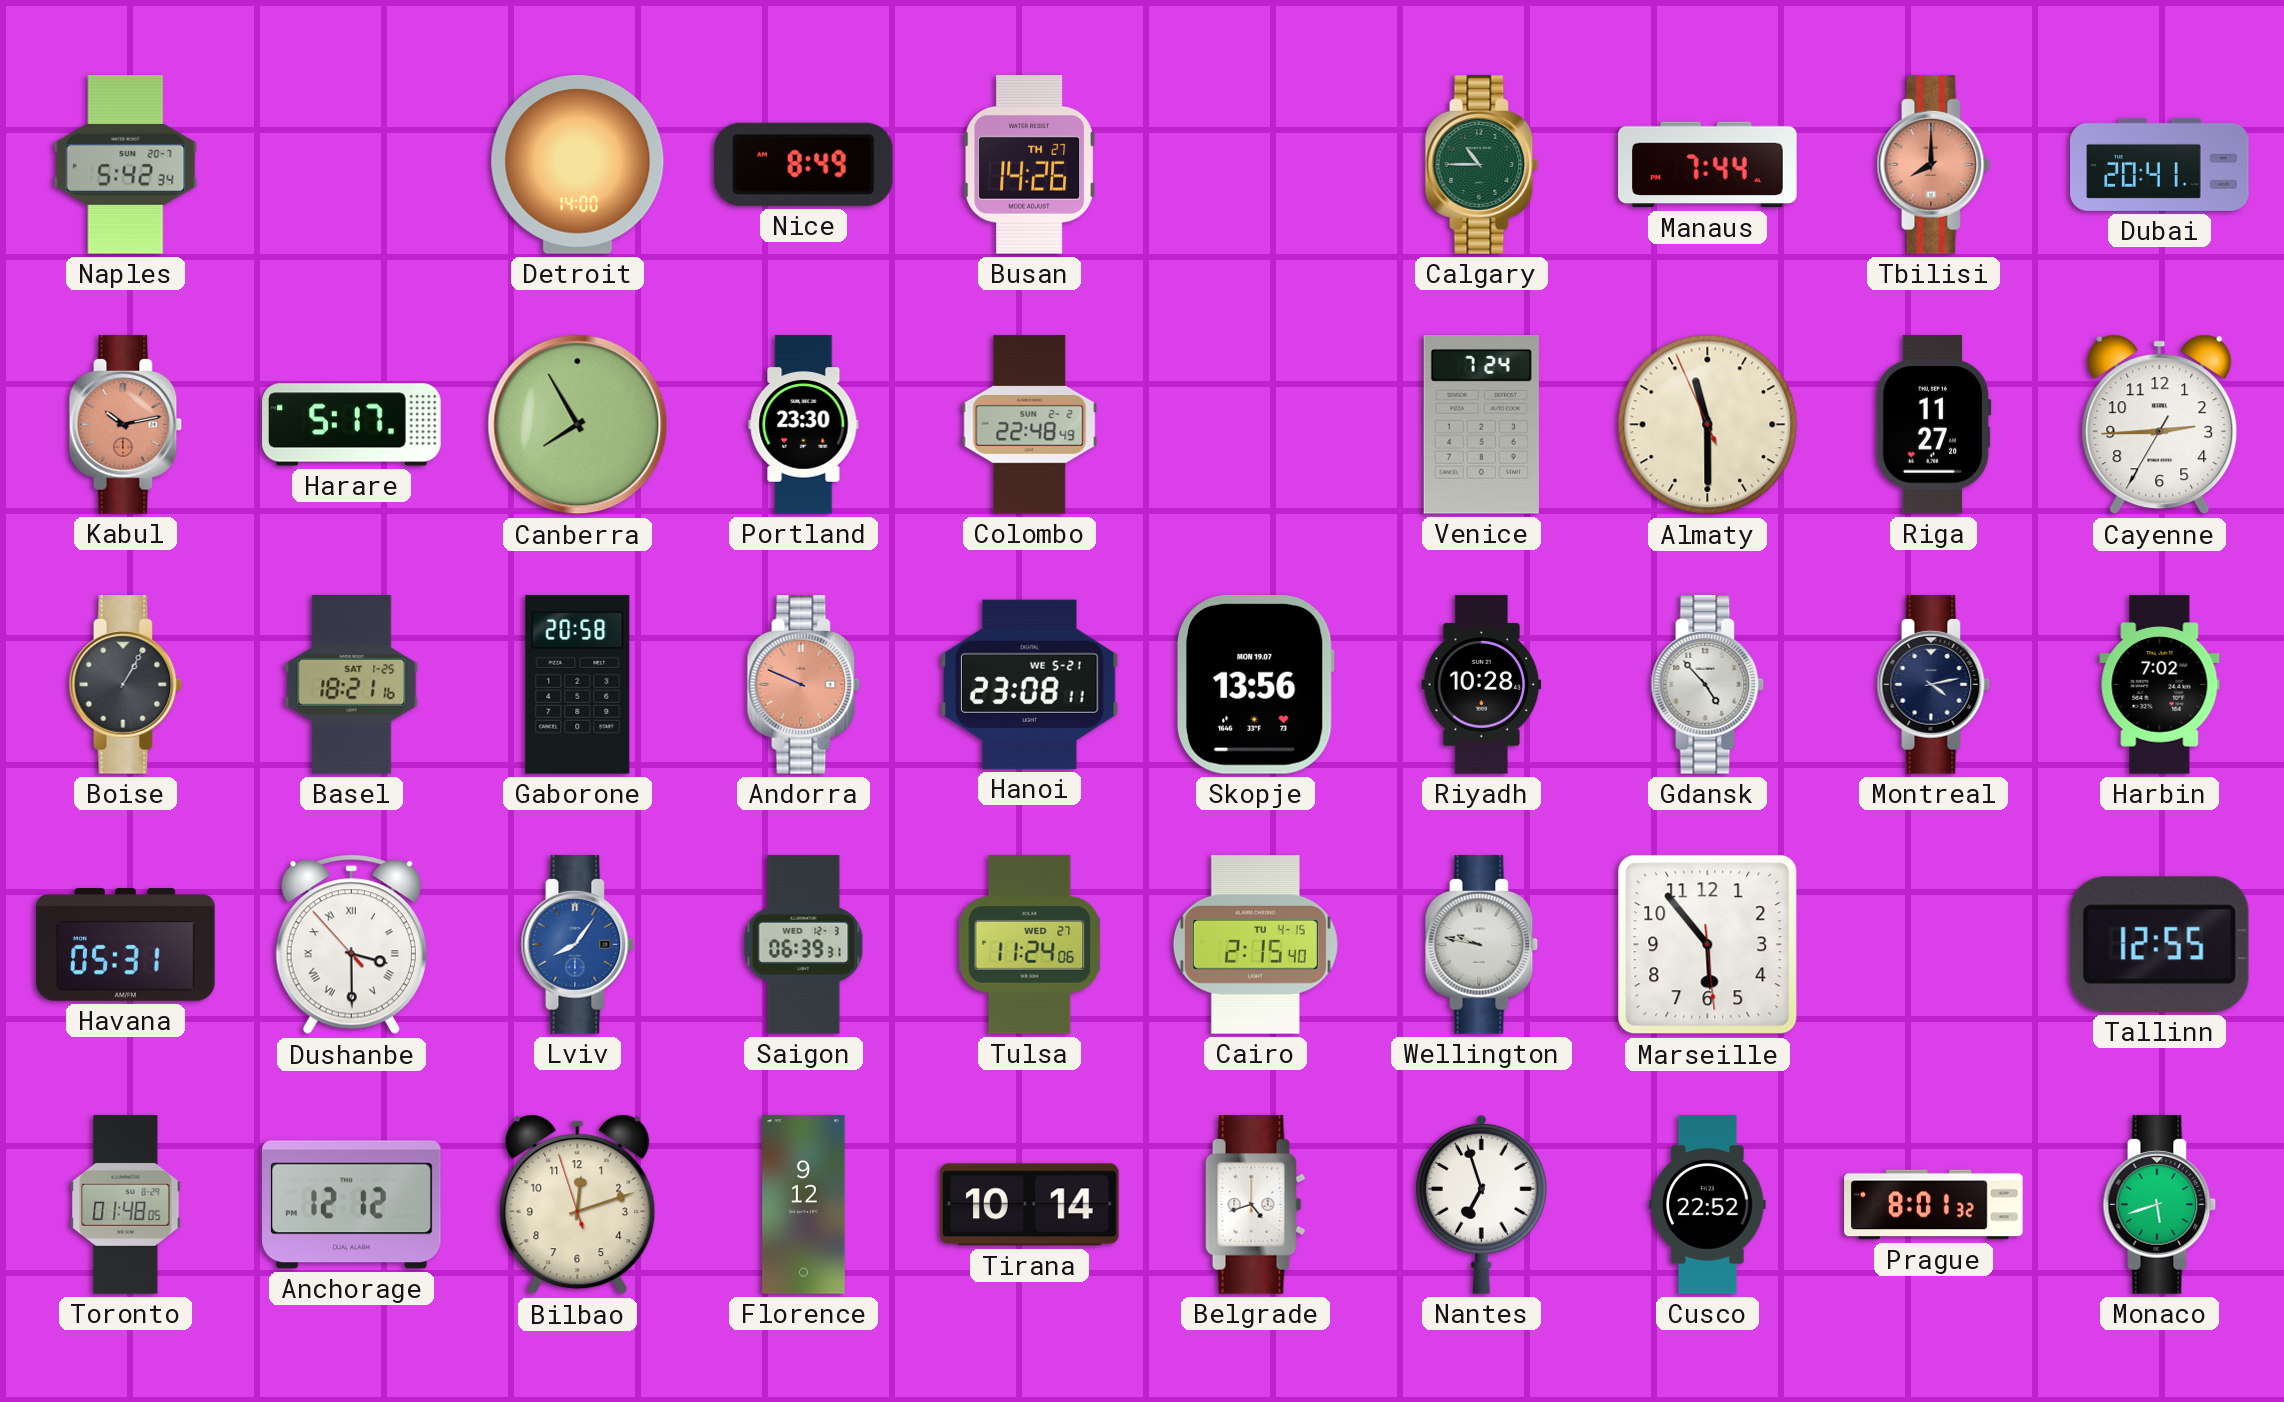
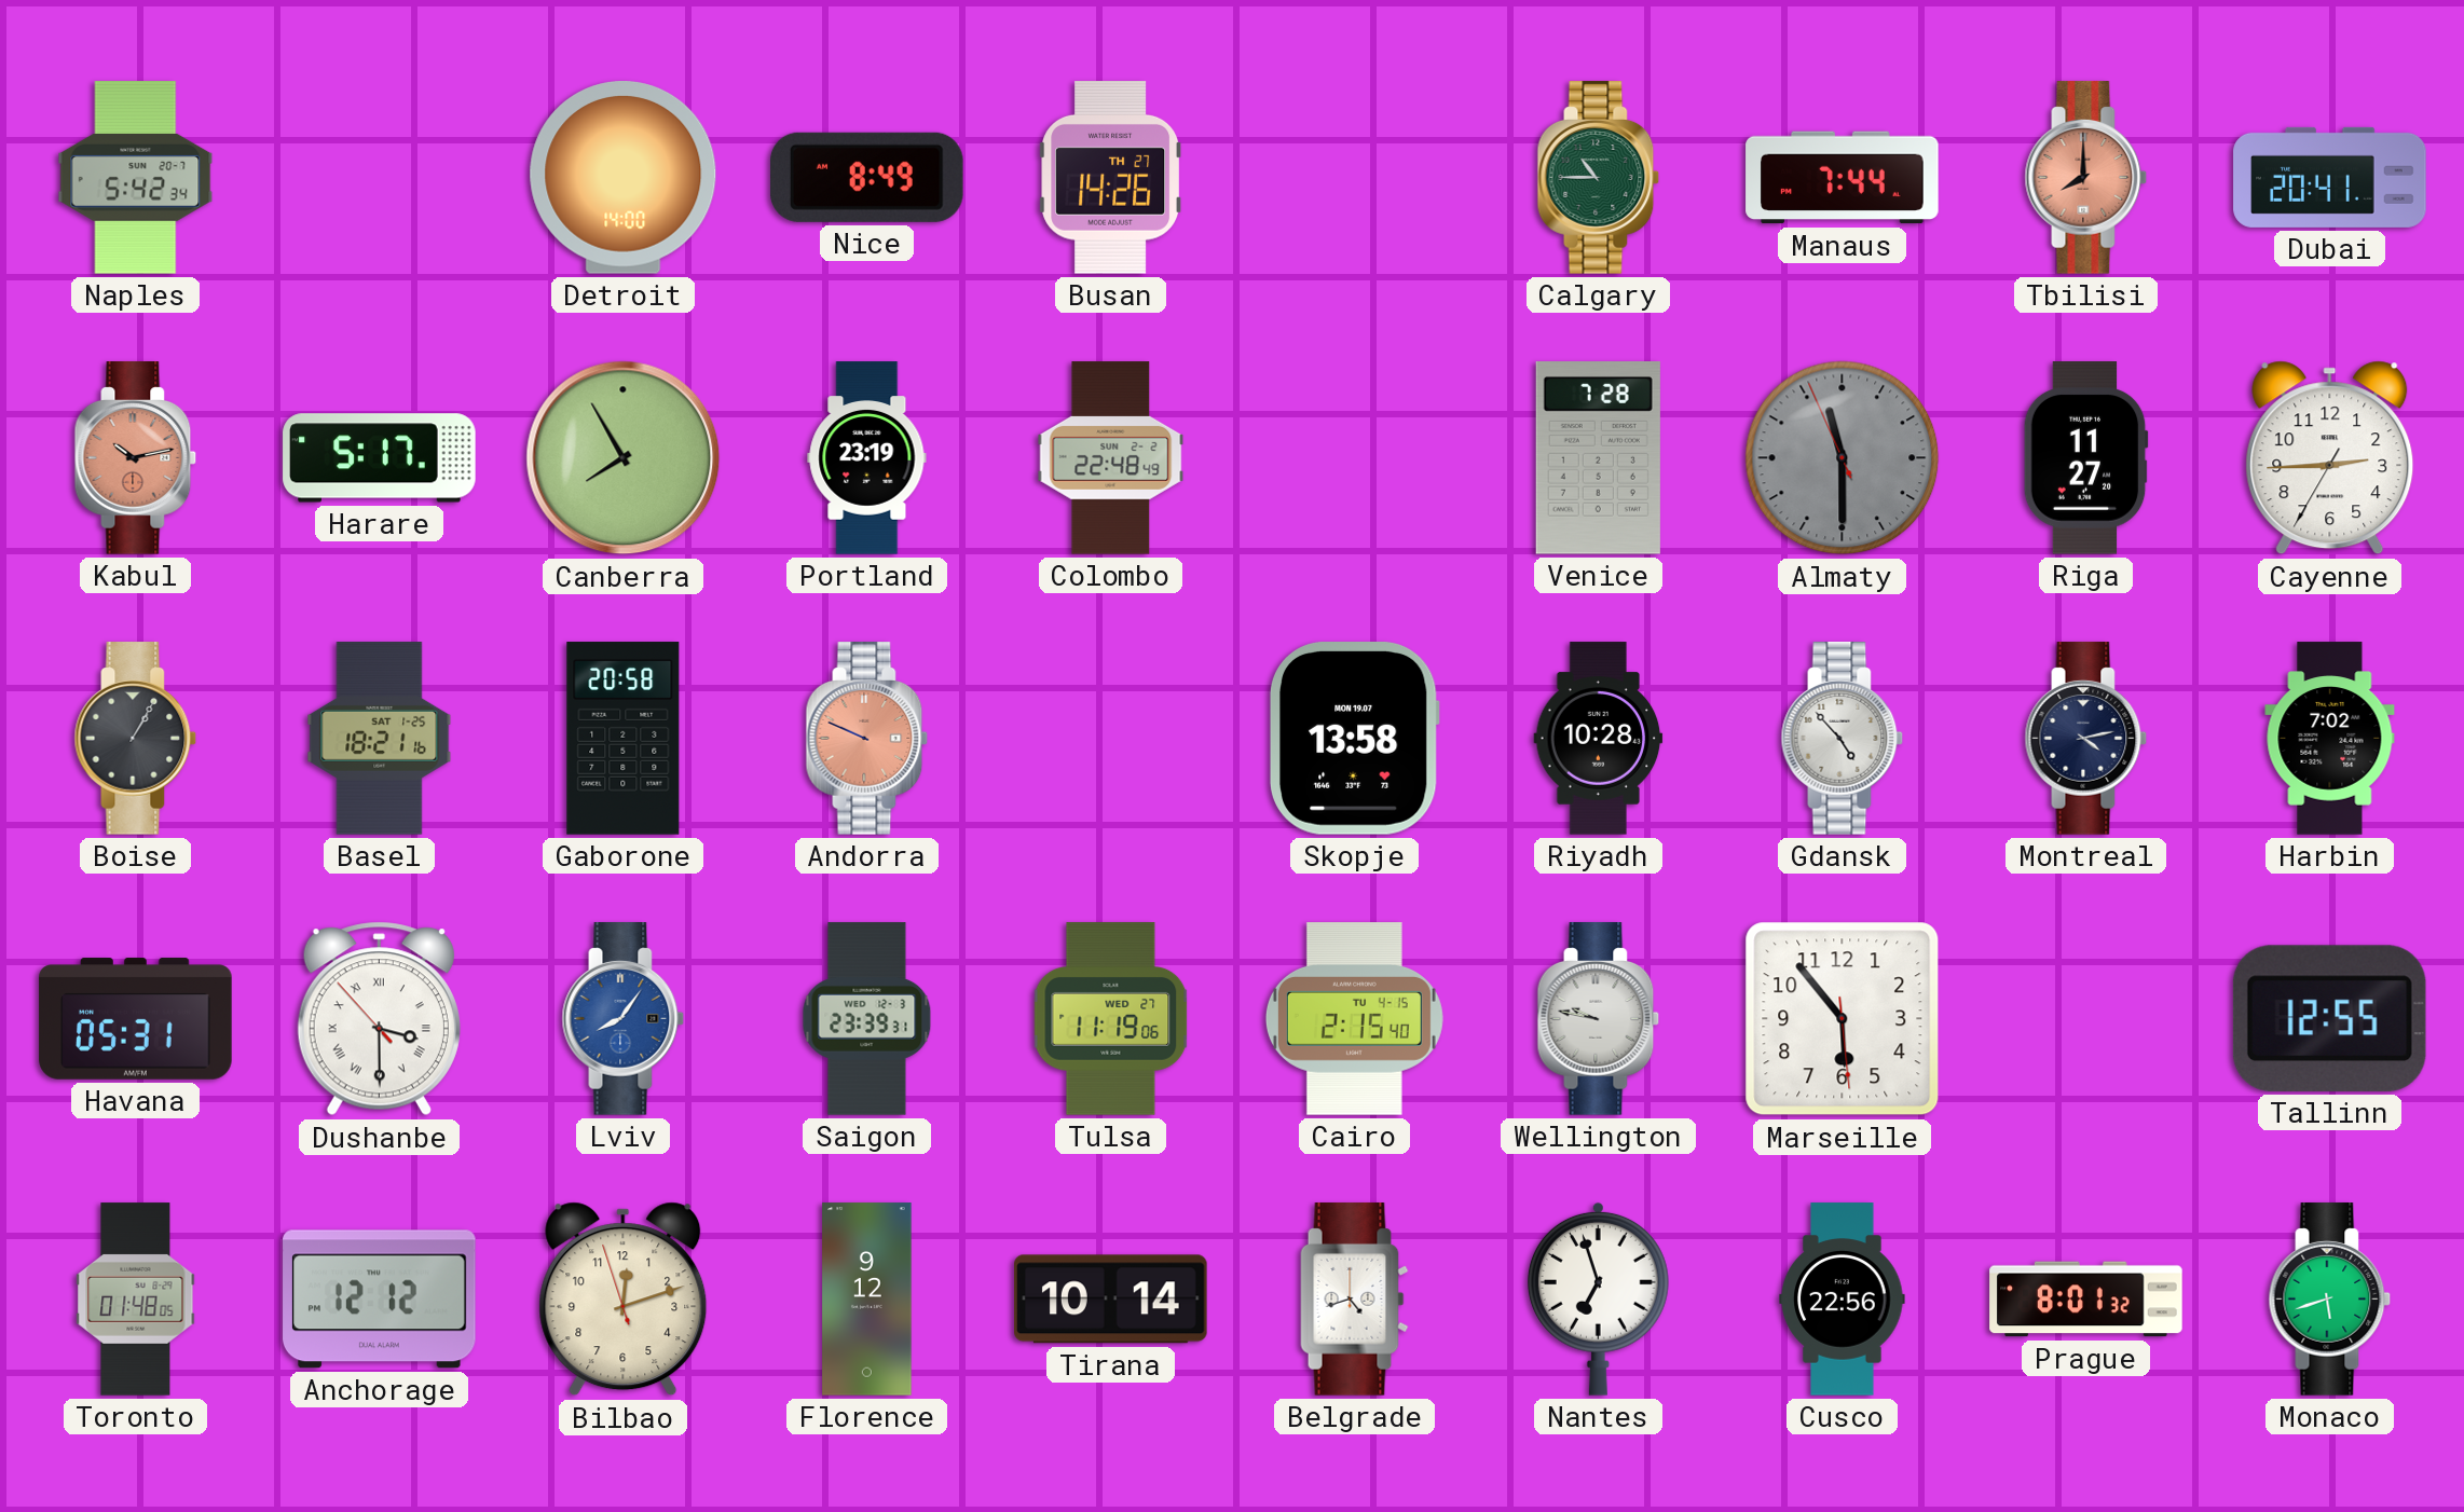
Portland: 23:30 -> 23:19 (867, 458)
Venice: 7:24 -> 7:28 (1598, 458)
Almaty dial: cream -> grey (1843, 458)
Hanoi: 23:08 -> none (1029, 684)
Skopje: 13:56 -> 13:58 (1354, 739)
Saigon: 06:39 -> 23:39 (867, 1019)
Tulsa: 11:24 -> 11:19 (1111, 1019)
Cusco: 22:52 -> 22:56 (1843, 1300)
